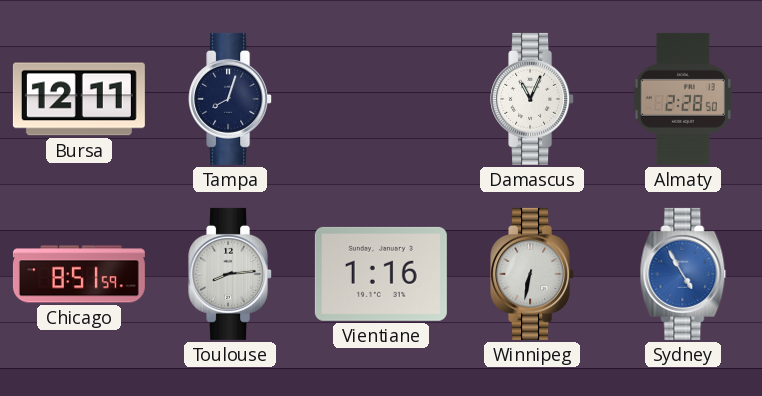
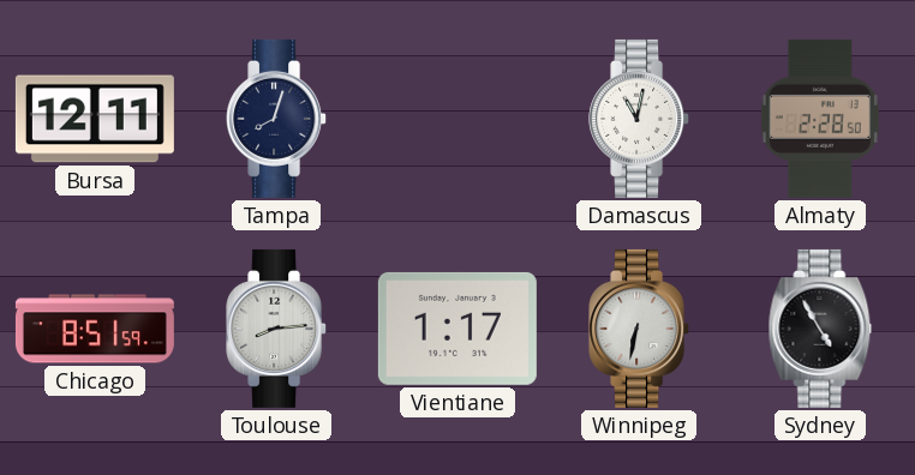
Damascus: 11:04 -> 11:02 (640, 119)
Vientiane: 1:16 -> 1:17 (458, 329)
Sydney dial: blue -> black (820, 329)
